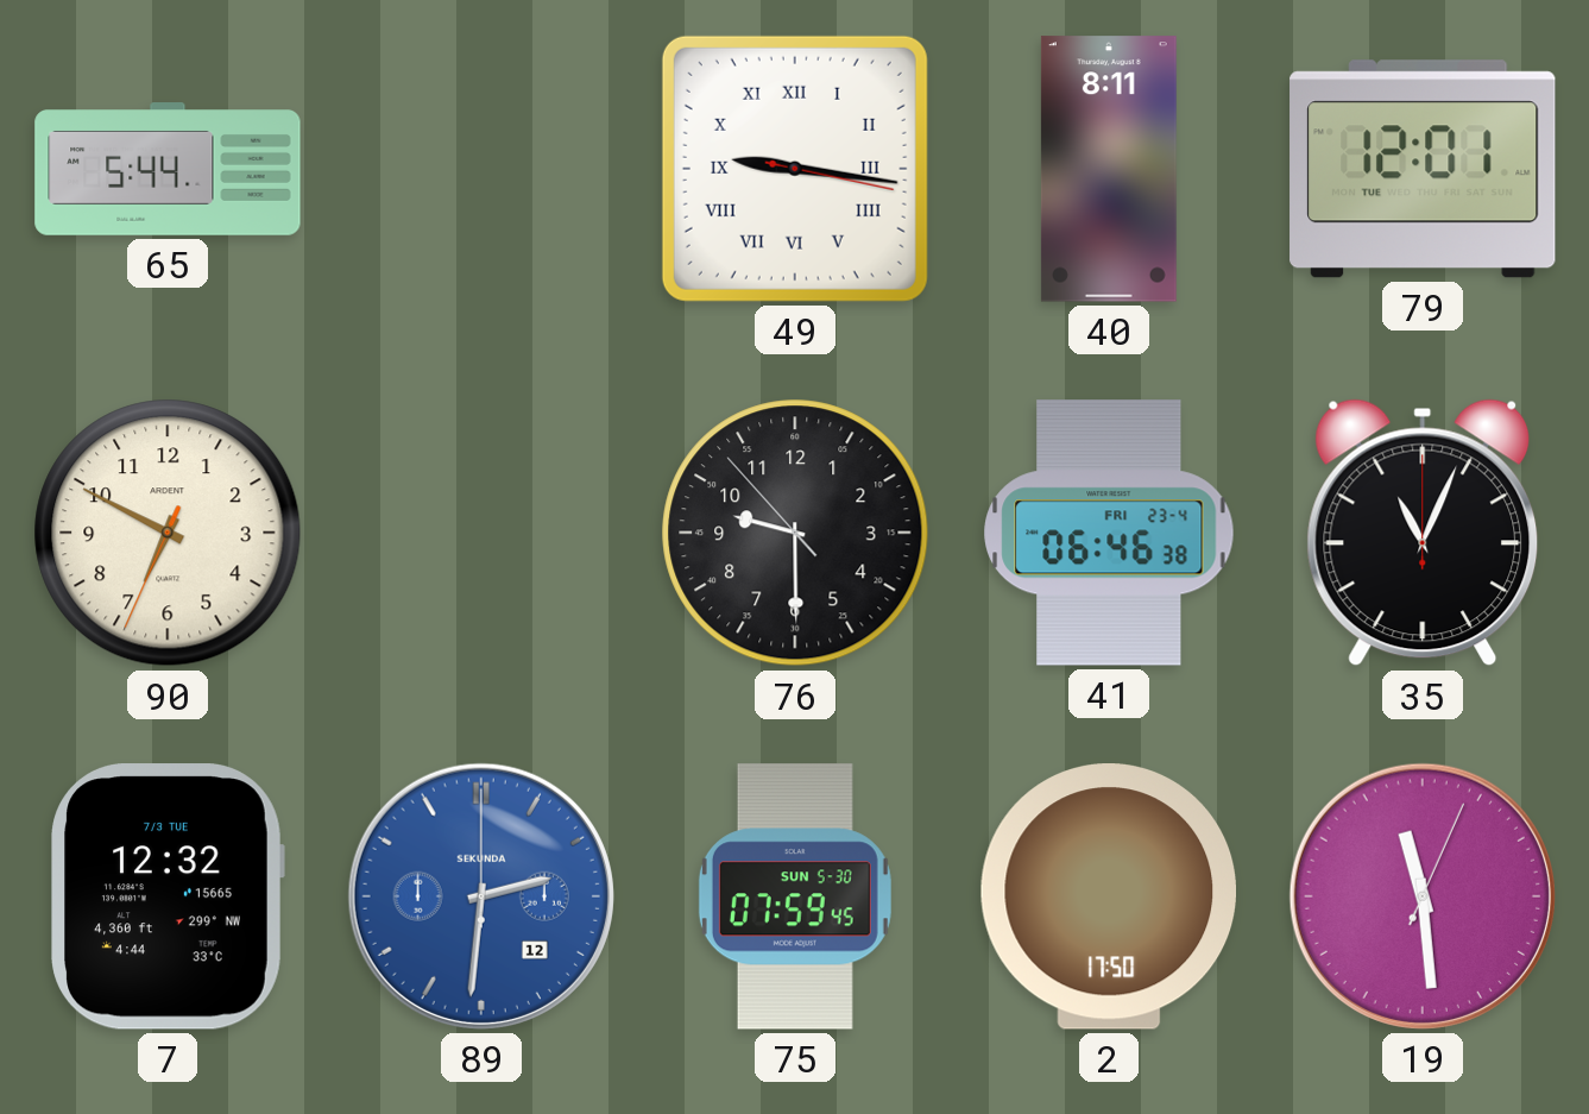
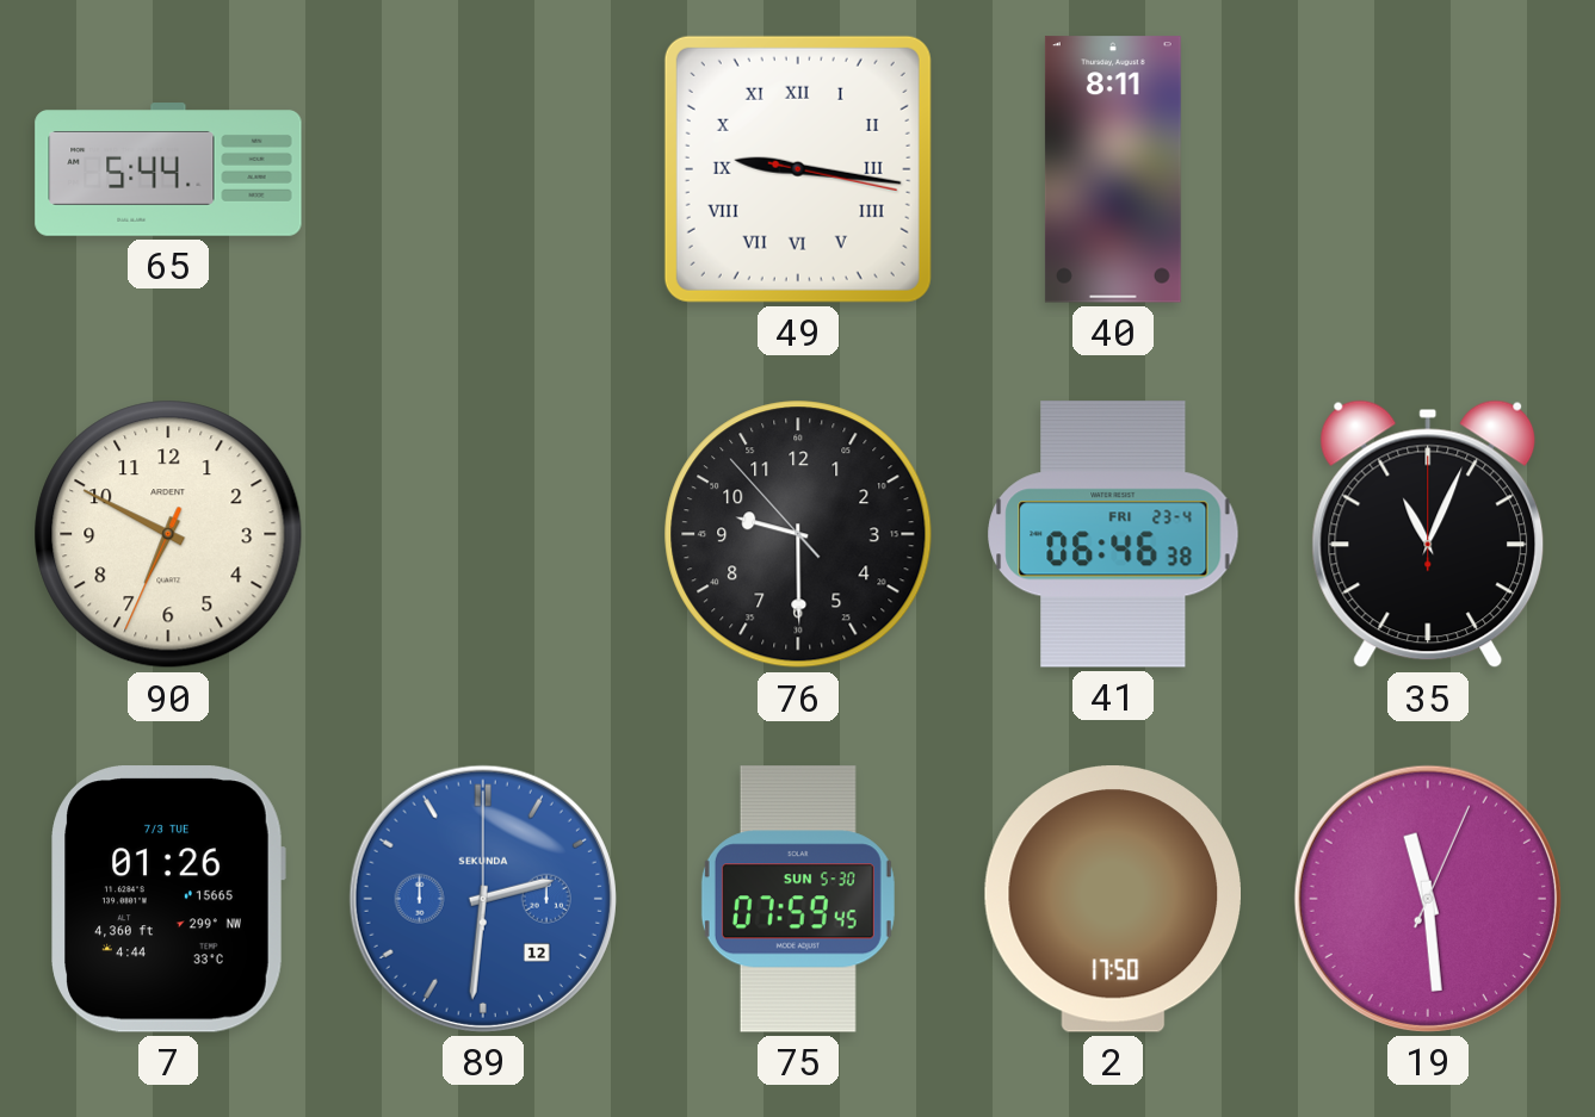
79: 12:01 -> none (1423, 169)
7: 12:32 -> 01:26 (168, 899)
